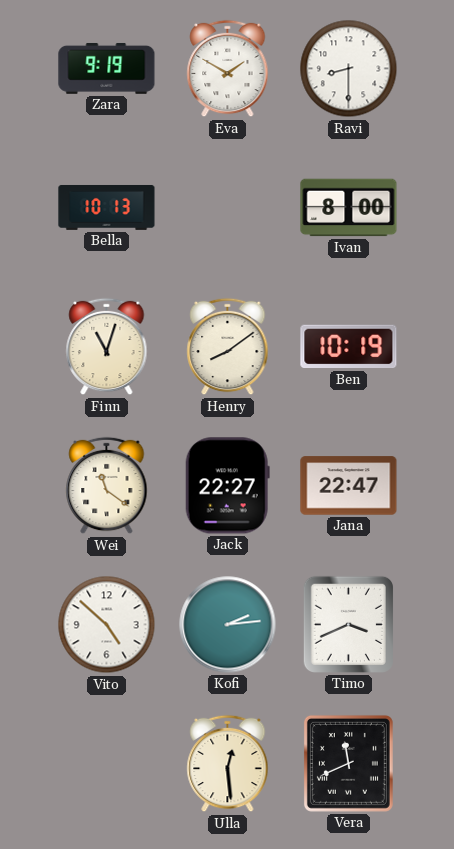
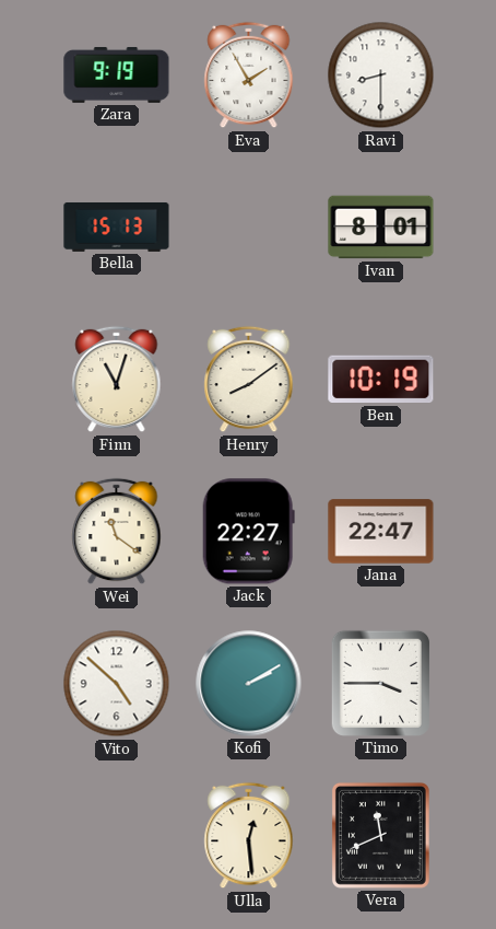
Eva: 1:50 -> 1:55 (249, 76)
Bella: 10:13 -> 15:13 (117, 227)
Ivan: 8:00 -> 8:01 (381, 228)
Kofi: 2:14 -> 2:10 (249, 684)
Timo: 3:41 -> 3:45 (380, 683)
